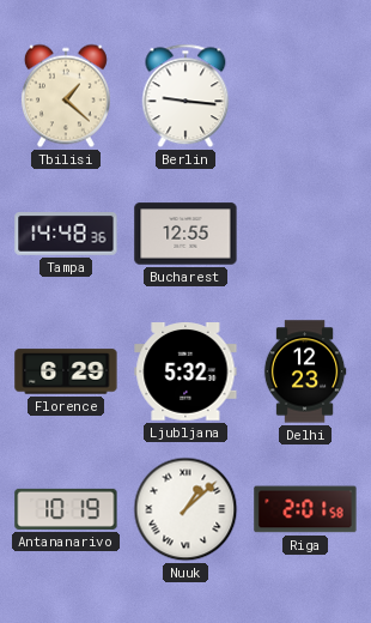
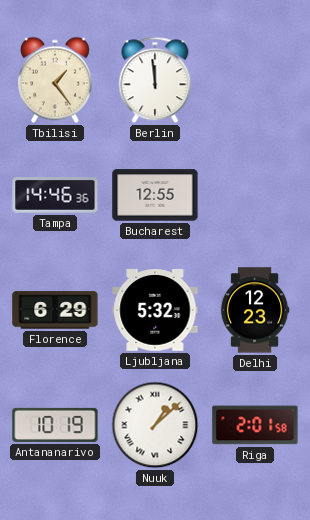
Tbilisi: 1:22 -> 1:24 (55, 80)
Berlin: 9:16 -> 11:59 (155, 80)
Tampa: 14:48 -> 14:46 (55, 195)
